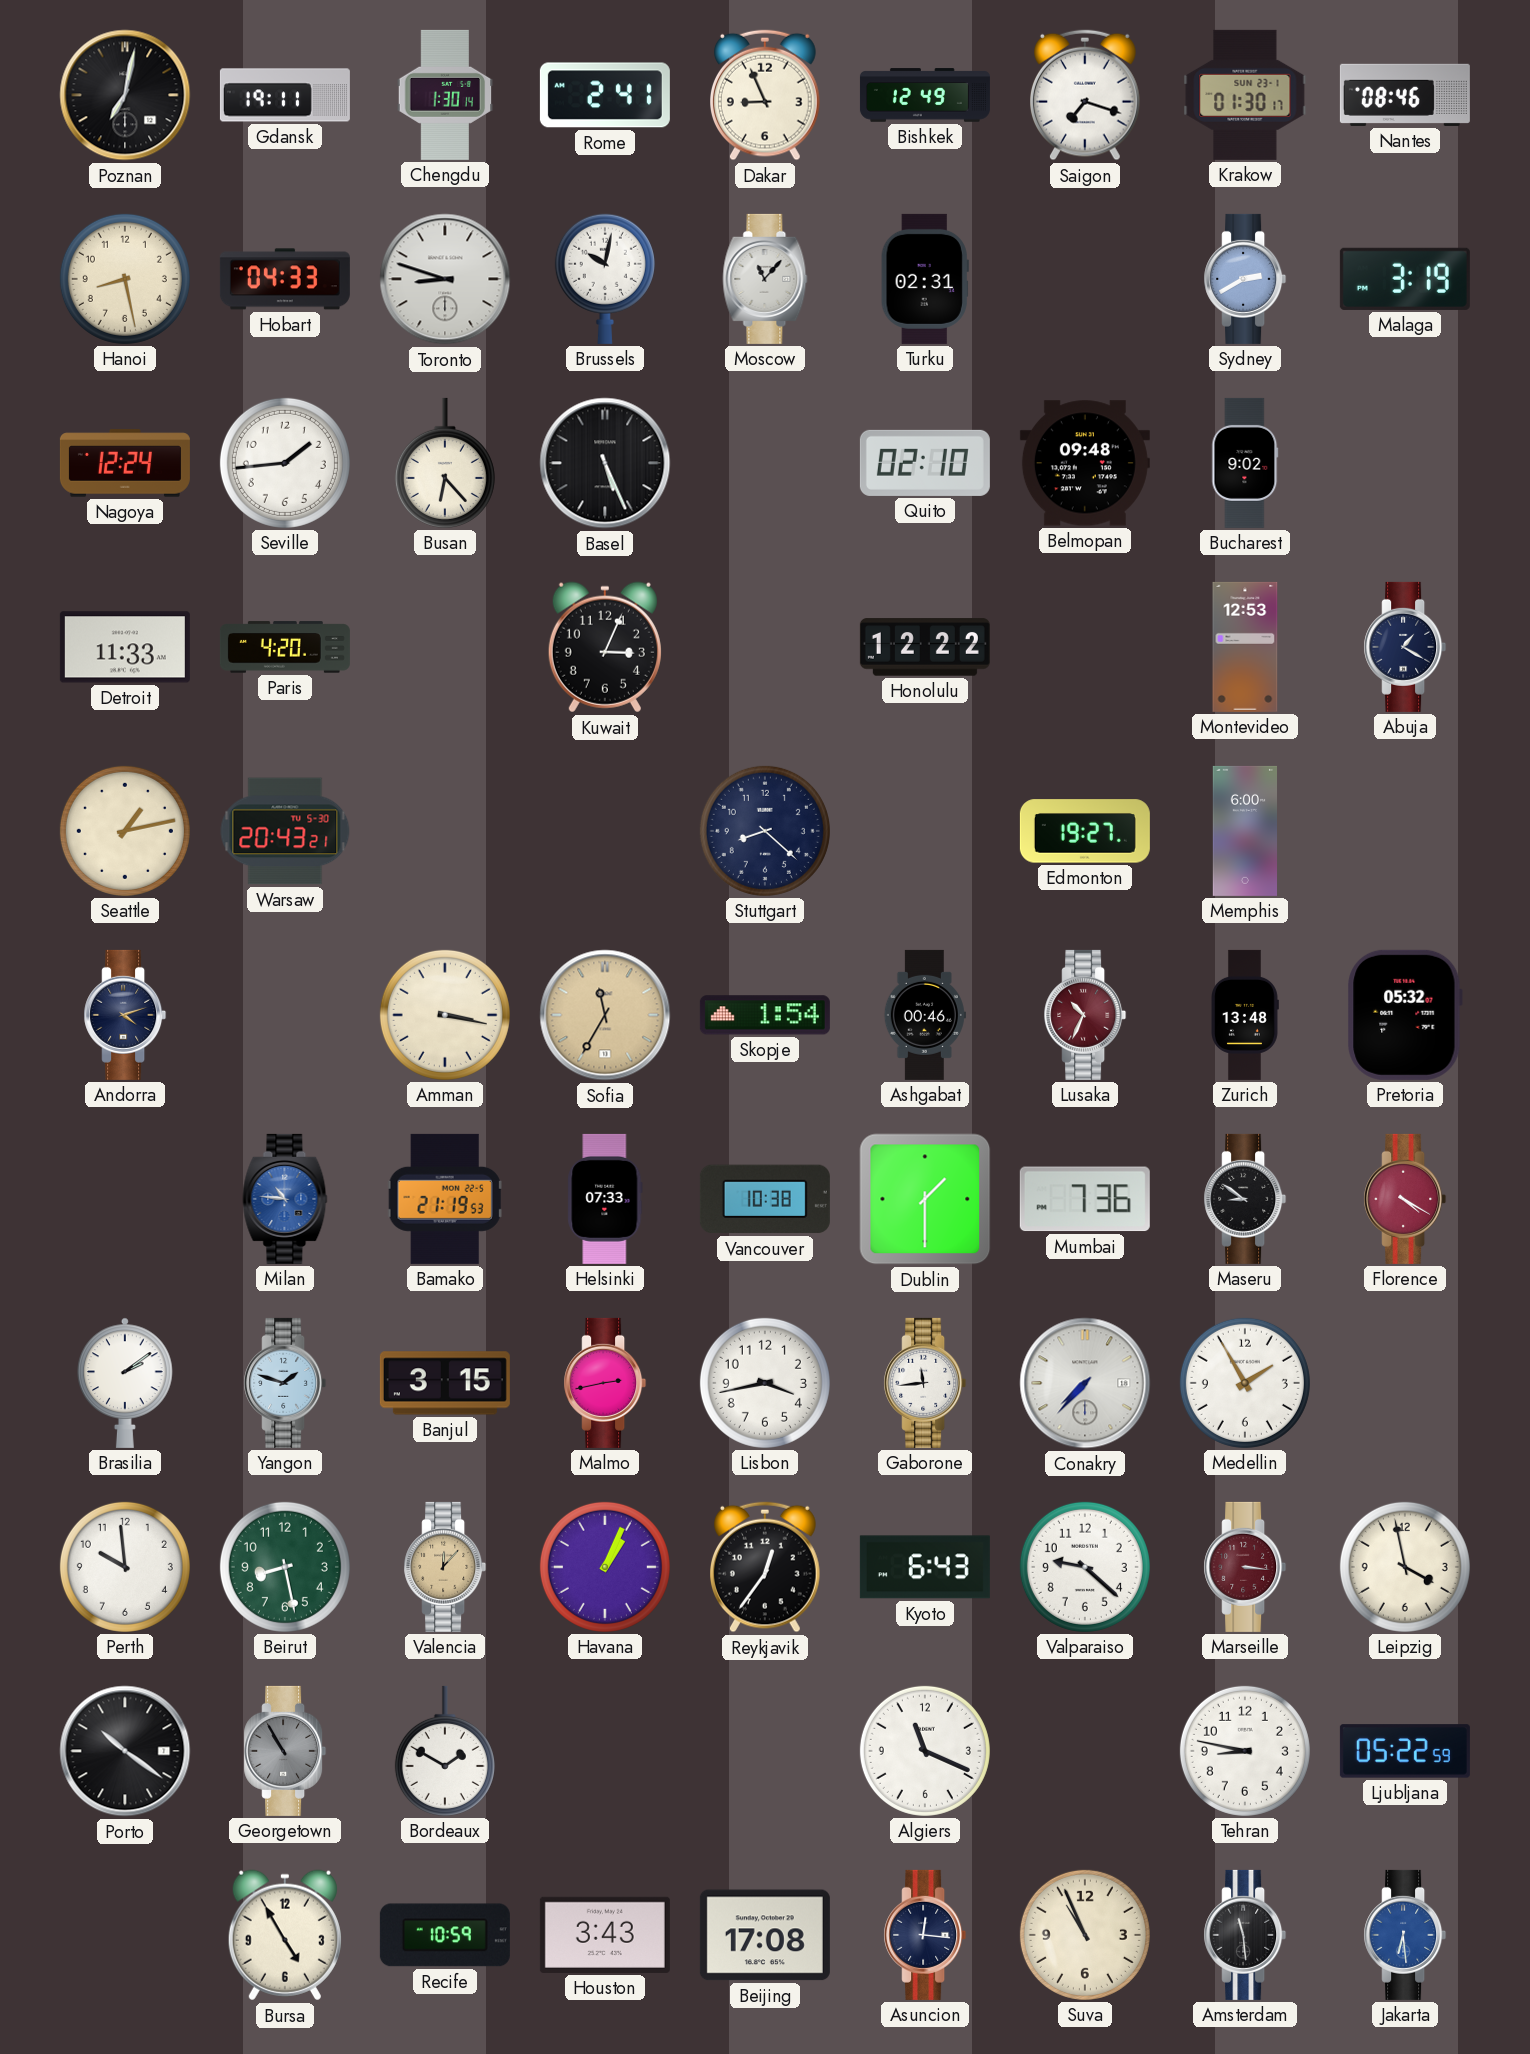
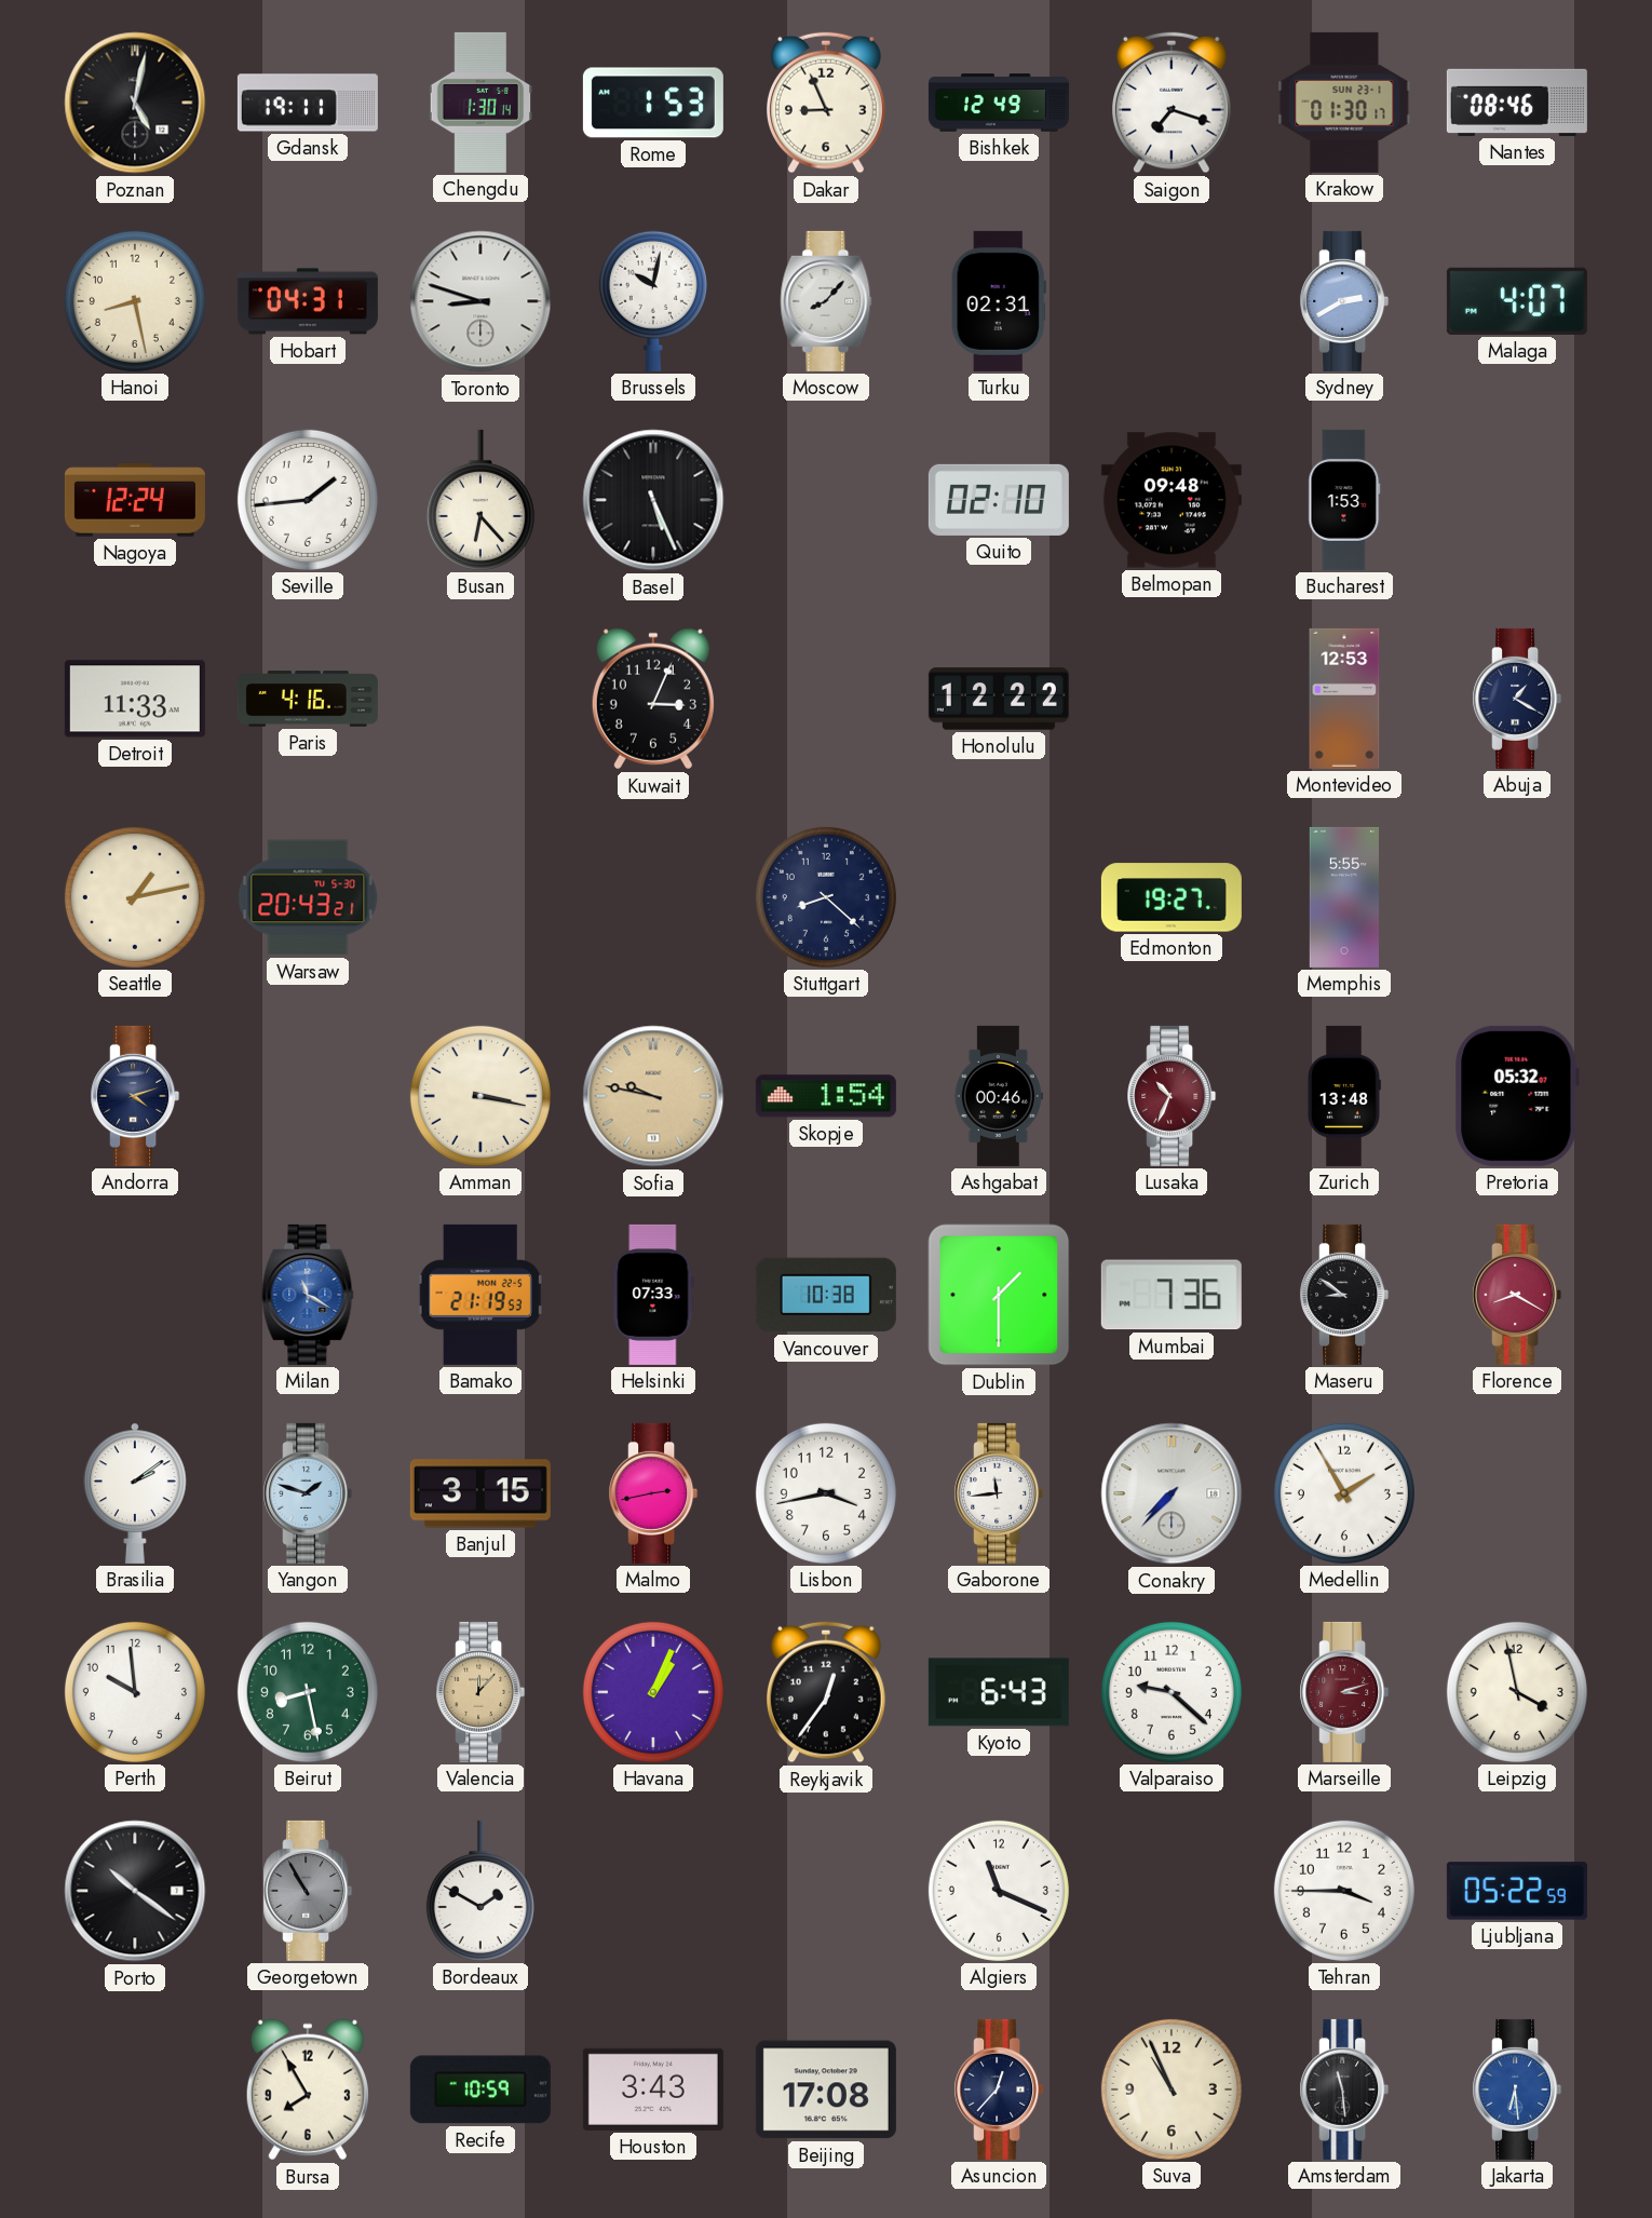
Poznan: 7:02 -> 5:02 (135, 103)
Rome: 2:41 -> 1:53 (653, 103)
Hobart: 04:33 -> 04:31 (308, 301)
Moscow: 11:07 -> 8:07 (826, 301)
Malaga: 3:19 -> 4:07 (1517, 301)
Bucharest: 9:02 -> 1:53 (1344, 500)
Paris: 4:20 -> 4:16 (308, 699)
Memphis: 6:00 -> 5:55 (1344, 897)
Sofia: 11:35 -> 9:47 (653, 1096)
Milan: 10:46 -> 11:20 (308, 1295)
Florence: 4:20 -> 8:20 (1517, 1295)
Marseille: 3:16 -> 3:12 (1344, 1692)
Tehran: 8:47 -> 3:45 (1344, 1891)
Bursa: 4:55 -> 7:55 (308, 2089)
Asuncion: 12:16 -> 12:37 (999, 2089)
